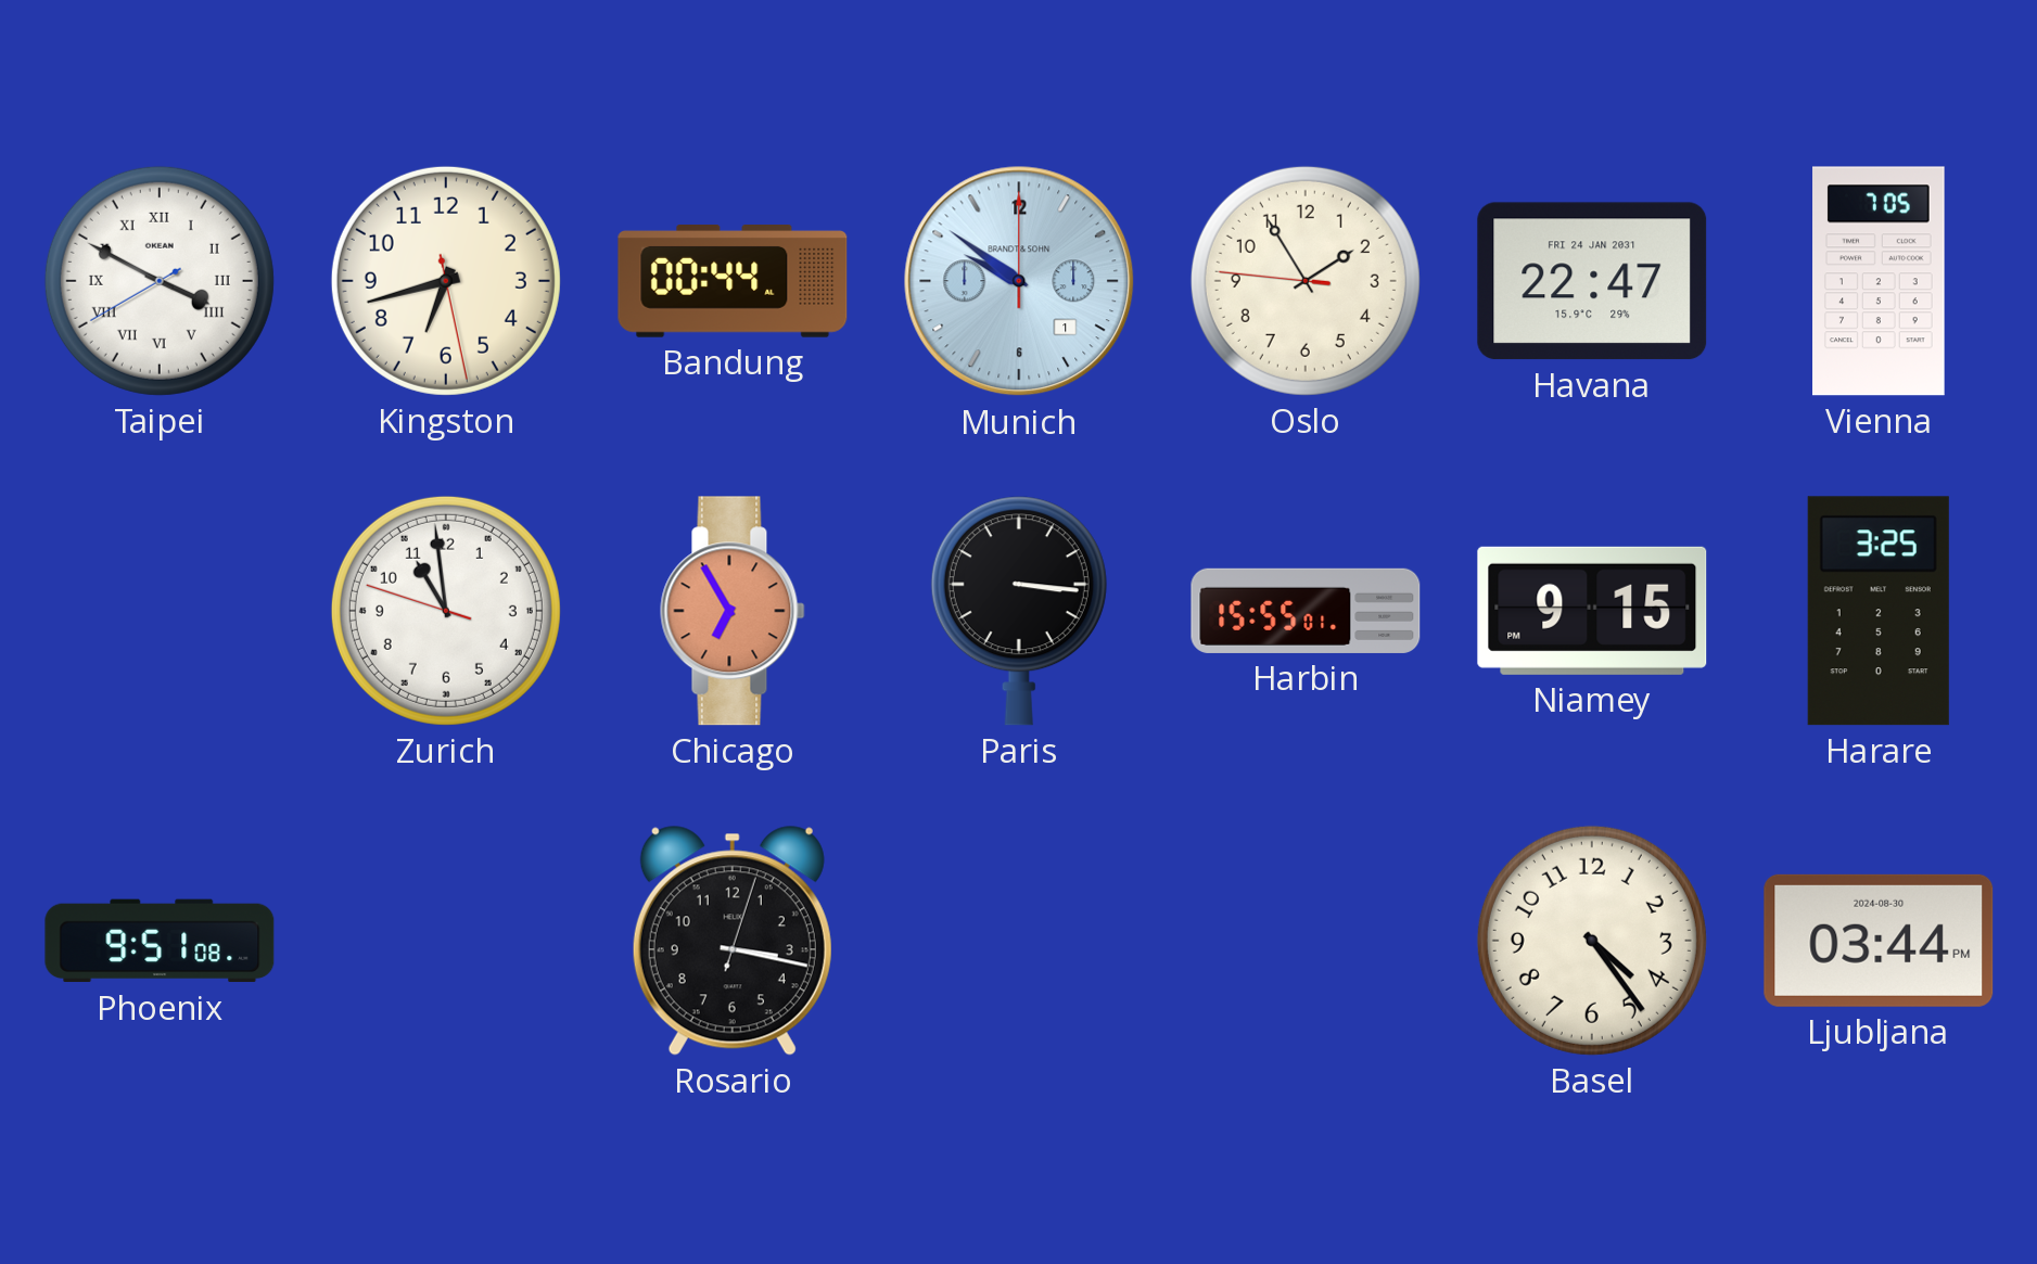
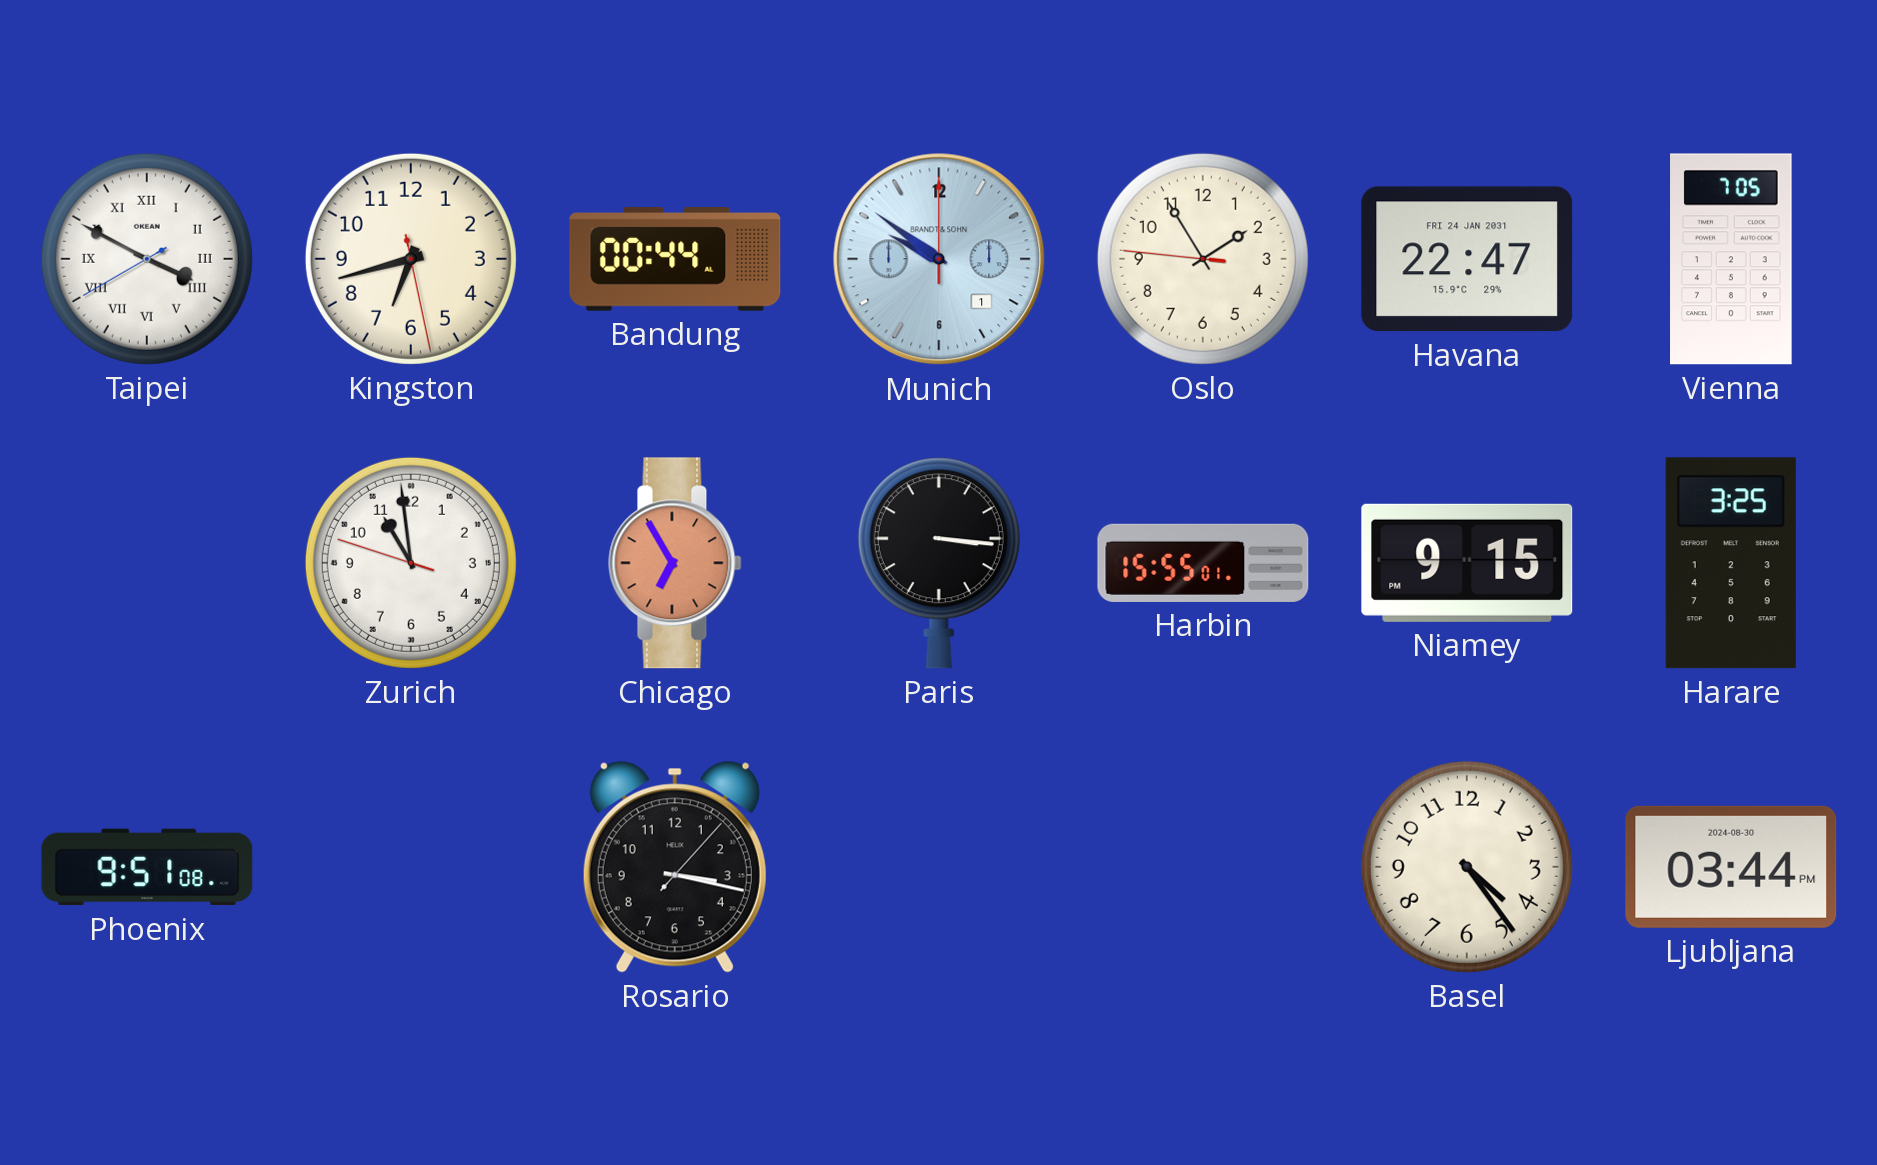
Rosario: 3:17:03 -> 3:17:07 (675, 867)
